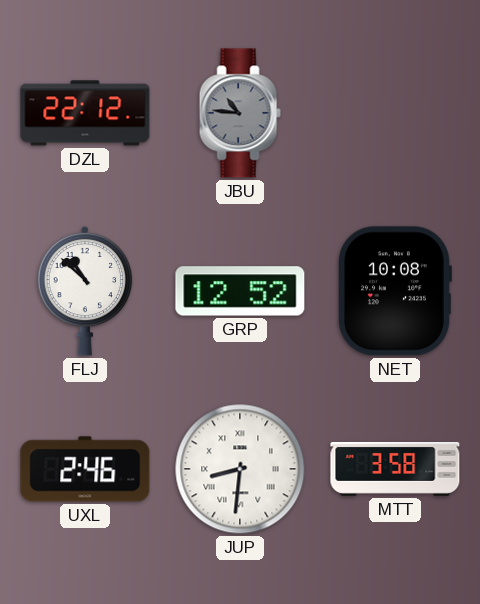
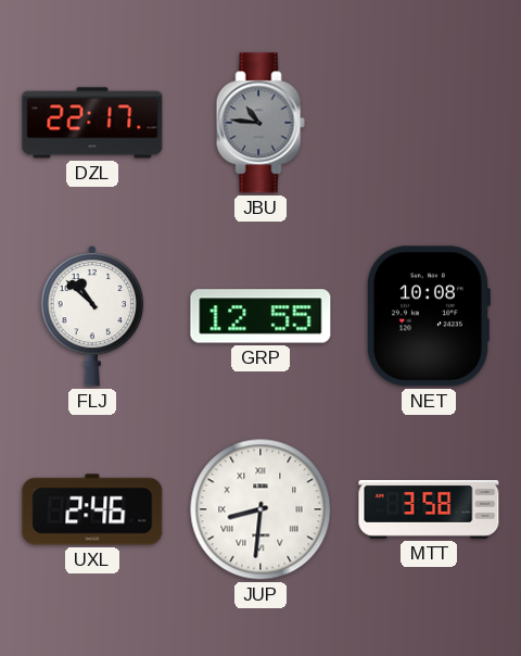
DZL: 22:12 -> 22:17 (92, 123)
GRP: 12:52 -> 12:55 (260, 316)
